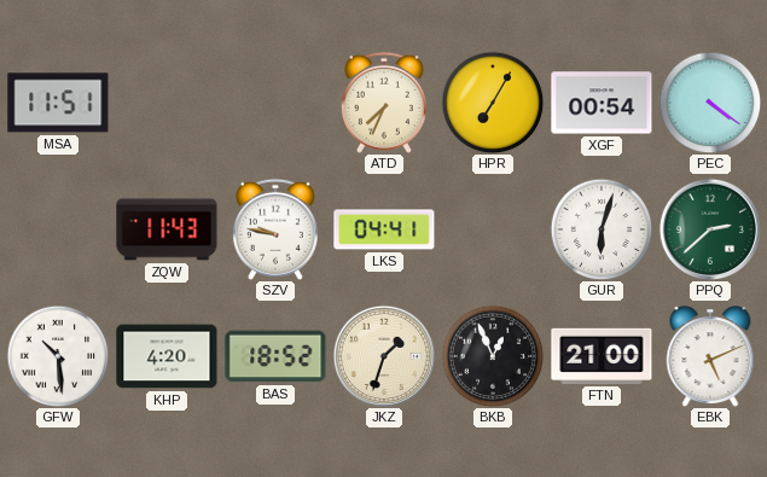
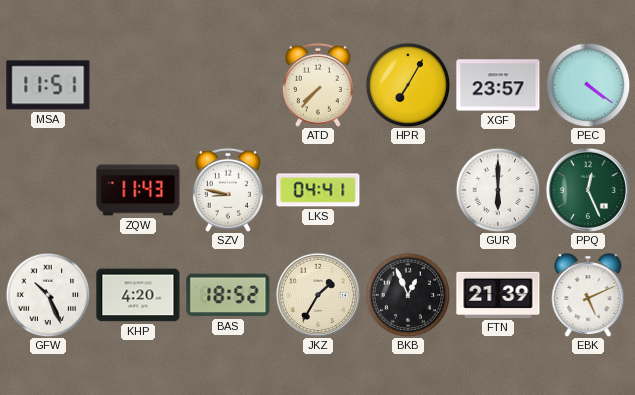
ATD: 7:34 -> 7:37 (318, 85)
XGF: 00:54 -> 23:57 (498, 85)
SZV: 9:47 -> 8:47 (228, 190)
GUR: 6:03 -> 6:00 (498, 190)
PPQ: 2:38 -> 12:26 (587, 189)
GFW: 10:29 -> 10:26 (48, 295)
JKZ: 1:33 -> 1:35 (317, 294)
FTN: 21:00 -> 21:39 (498, 295)
